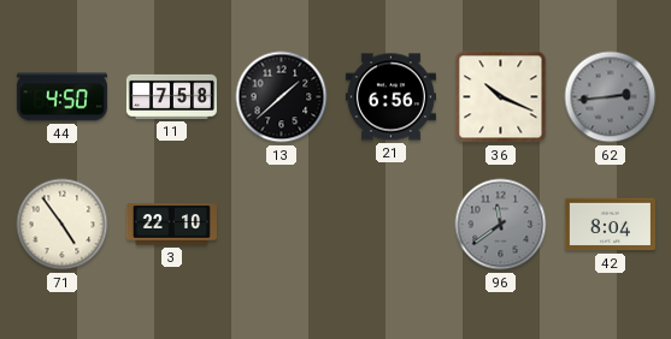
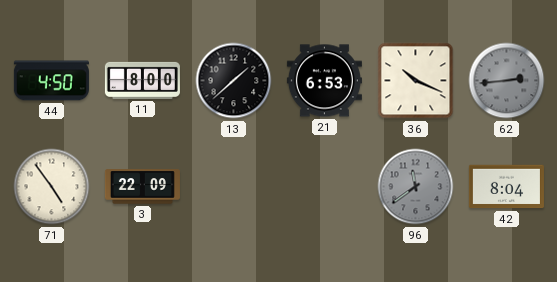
11: 7:58 -> 8:00 (142, 80)
21: 6:56 -> 6:53 (324, 81)
3: 22:10 -> 22:09 (142, 187)
